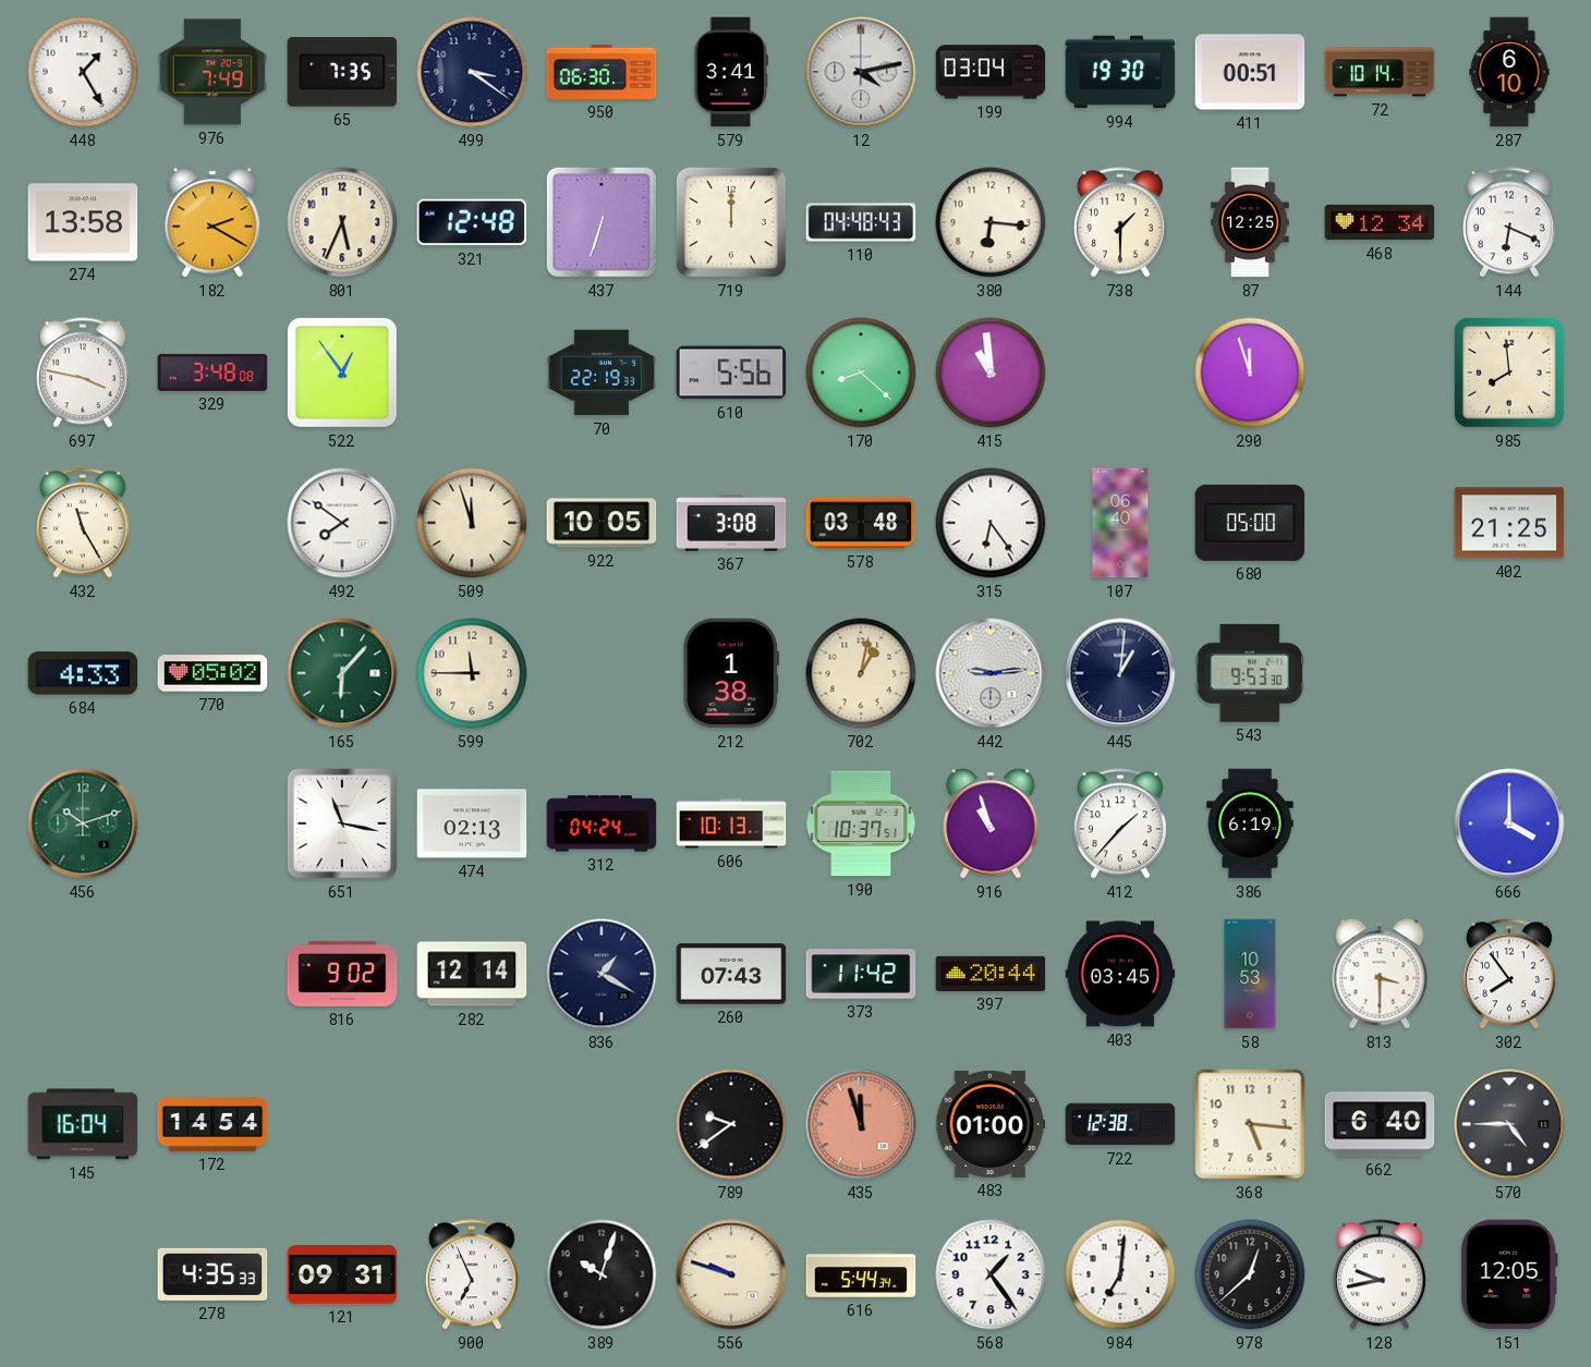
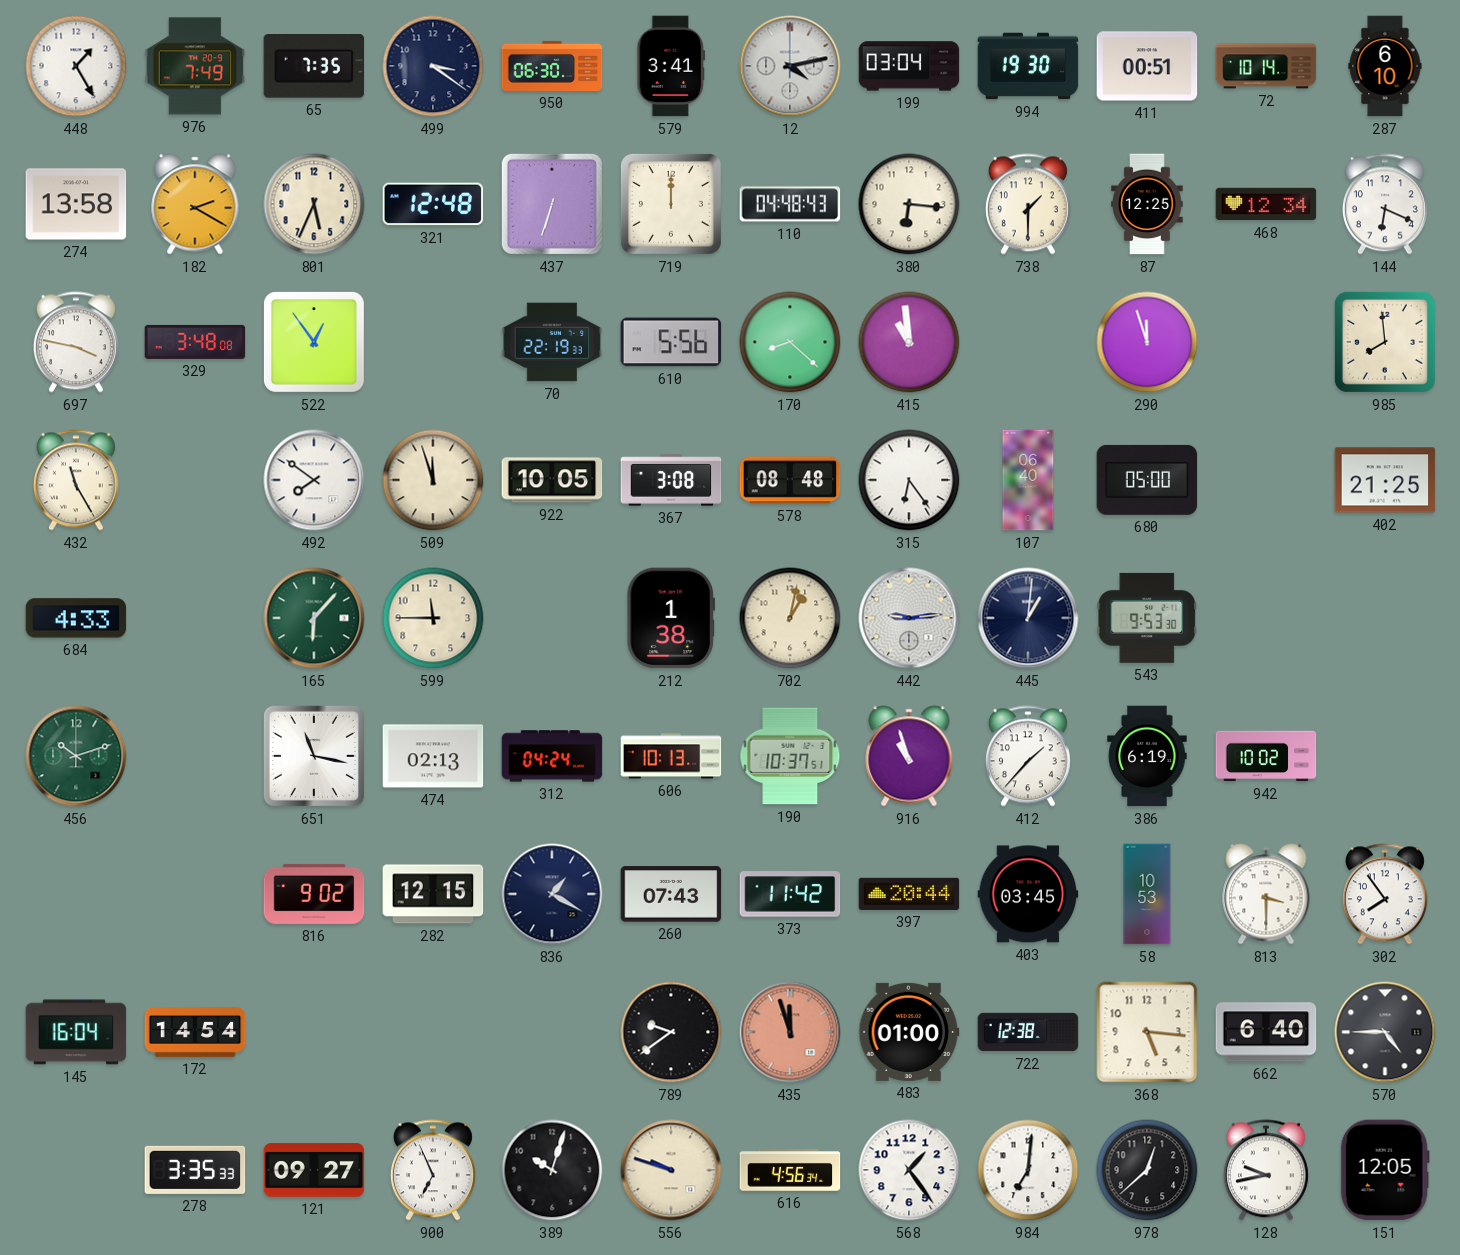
578: 03:48 -> 08:48 (790, 480)
770: 05:02 -> none (212, 673)
942: none -> 10:02 (1266, 756)
666: 4:00 -> none (1509, 823)
282: 12:14 -> 12:15 (433, 894)
278: 4:35 -> 3:35 (195, 1170)
121: 09:31 -> 09:27 (314, 1170)
616: 5:44 -> 4:56 (790, 1170)
